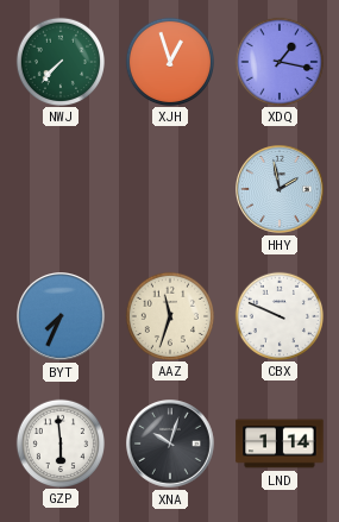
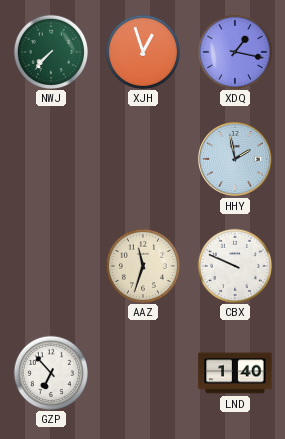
BYT: 7:34 -> none (62, 317)
GZP: 5:59 -> 6:53 (50, 372)
XNA: 10:03 -> none (171, 445)
LND: 1:14 -> 1:40 (235, 373)
